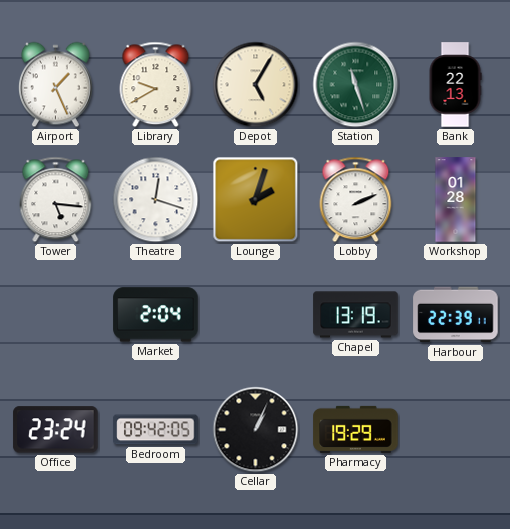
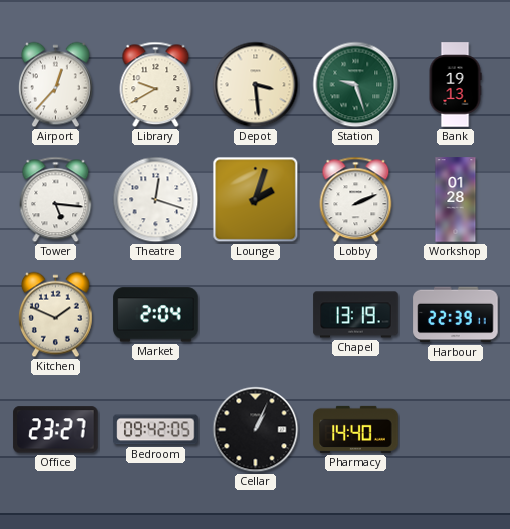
Airport: 1:26 -> 12:37 (55, 85)
Depot: 5:05 -> 3:29 (256, 85)
Station: 11:27 -> 9:27 (356, 85)
Bank: 22:13 -> 19:13 (455, 85)
Kitchen: none -> 1:49 (55, 315)
Office: 23:24 -> 23:27 (56, 430)
Pharmacy: 19:29 -> 14:40 (356, 429)
